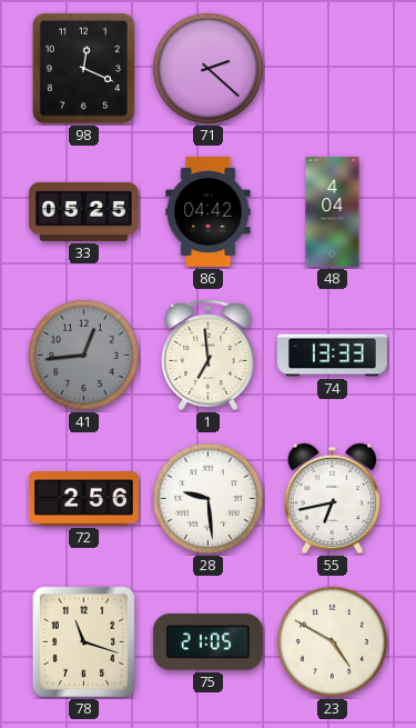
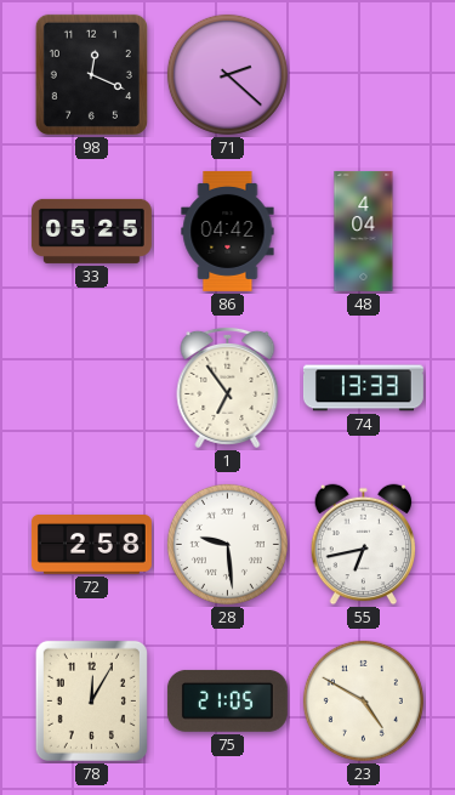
41: 12:44 -> none (83, 355)
1: 6:59 -> 6:54 (228, 387)
72: 2:56 -> 2:58 (91, 545)
78: 11:18 -> 12:05 (91, 700)
